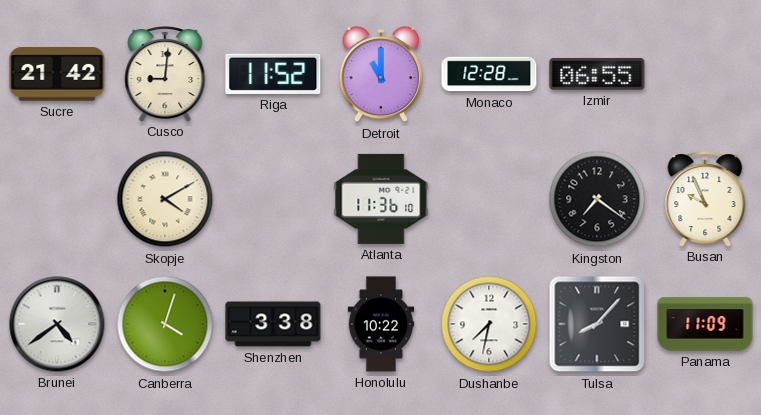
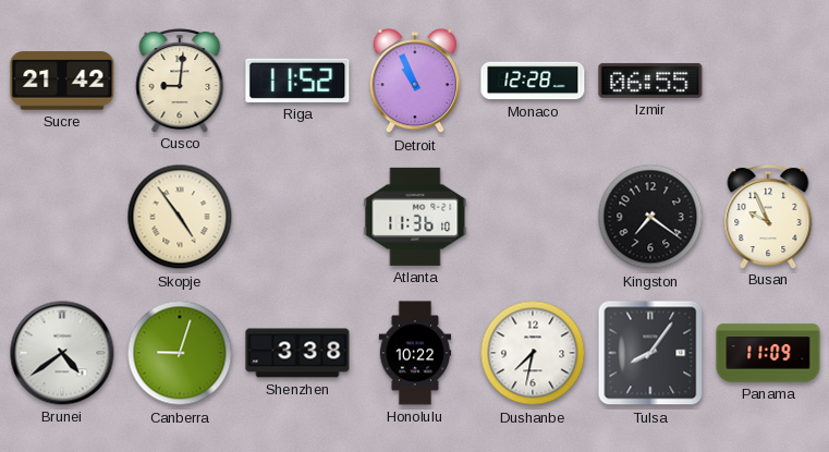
Detroit: 11:00 -> 10:56 (414, 81)
Skopje: 4:10 -> 4:54 (180, 217)
Canberra: 4:03 -> 9:03 (180, 353)
Tulsa: 8:07 -> 8:06 (650, 353)
